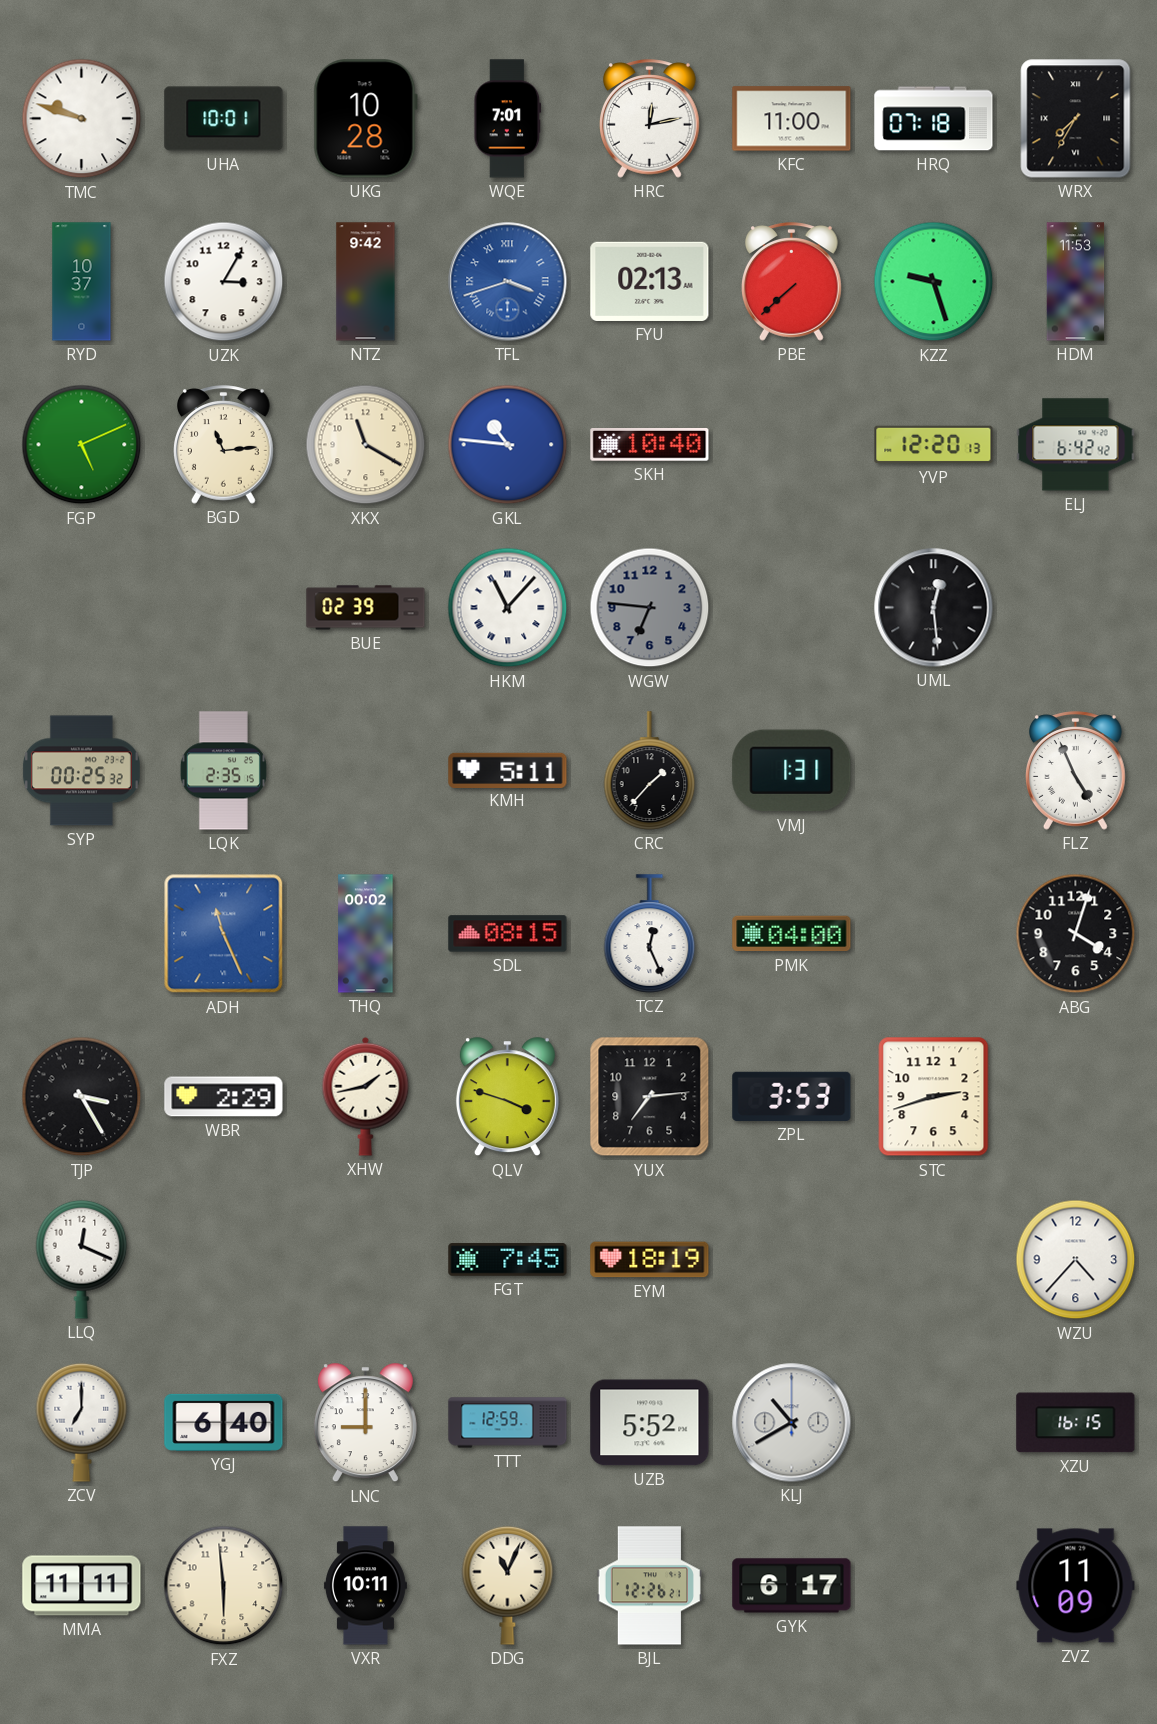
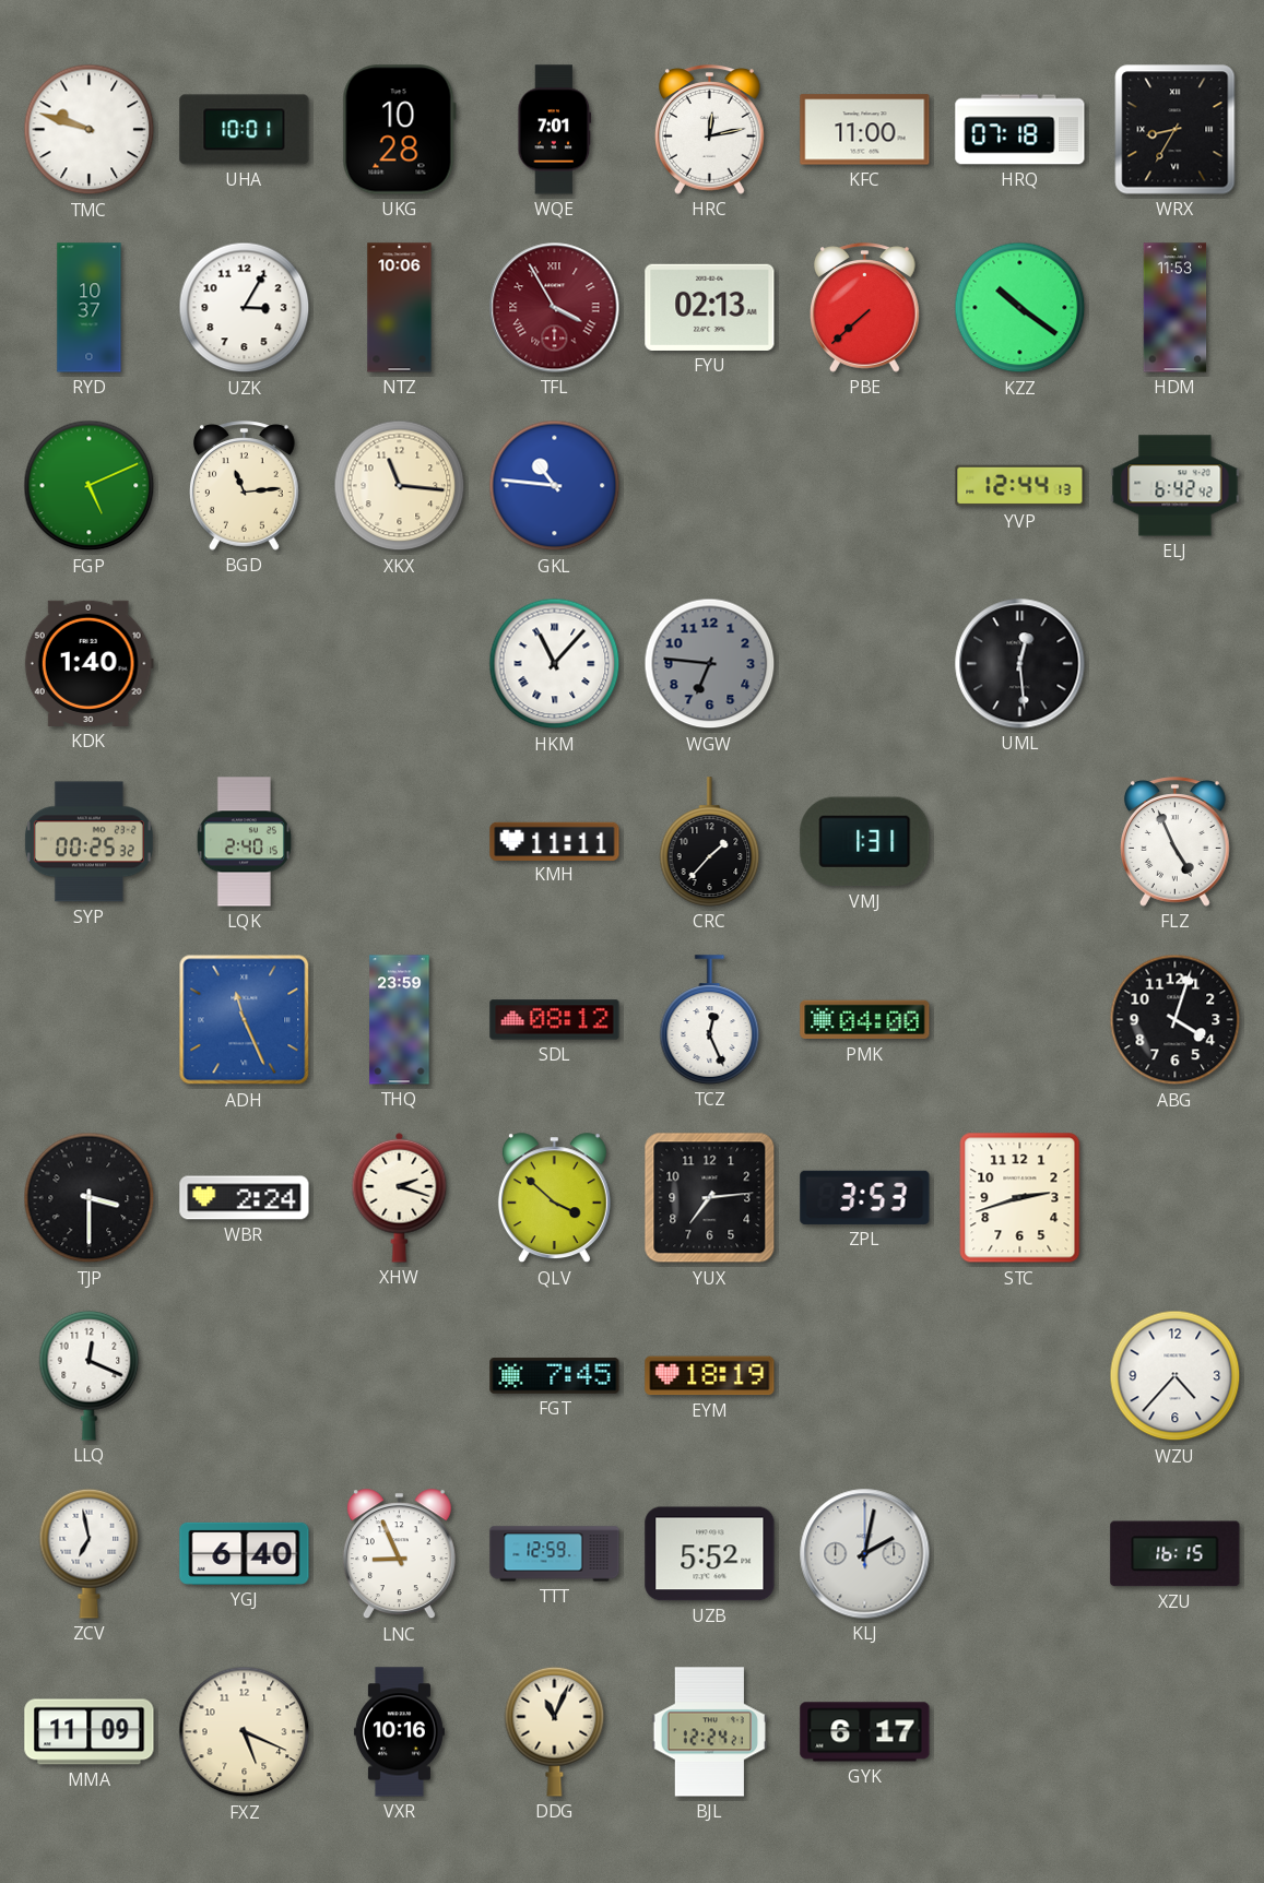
WRX: 7:35 -> 8:35 (1176, 130)
NTZ: 9:42 -> 10:06 (400, 308)
TFL: 3:42 -> 3:55 (555, 308)
TFL dial: blue -> burgundy (555, 308)
KZZ: 9:27 -> 10:21 (1020, 308)
XKX: 11:20 -> 11:16 (400, 486)
SKH: 10:40 -> none (650, 445)
YVP: 12:20 -> 12:44 (1020, 486)
KDK: none -> 1:40 (88, 663)
BUE: 02:39 -> none (366, 608)
LQK: 2:35 -> 2:40 (244, 842)
KMH: 5:11 -> 11:11 (555, 841)
THQ: 00:02 -> 23:59 (400, 1020)
SDL: 08:15 -> 08:12 (555, 1020)
TJP: 3:25 -> 3:30 (90, 1198)
WBR: 2:29 -> 2:24 (245, 1198)
XHW: 1:43 -> 2:18 (400, 1197)
QLV: 3:48 -> 3:52 (554, 1198)
ZCV: 7:00 -> 6:58 (90, 1553)
LNC: 9:00 -> 8:56 (399, 1554)
KLJ: 10:40 -> 2:02 (865, 1554)
MMA: 11:11 -> 11:09 (90, 1732)
FXZ: 5:59 -> 5:19 (245, 1732)
VXR: 10:11 -> 10:16 (399, 1732)
BJL: 12:26 -> 12:24 (709, 1732)
ZVZ: 11:09 -> none (1076, 1586)
